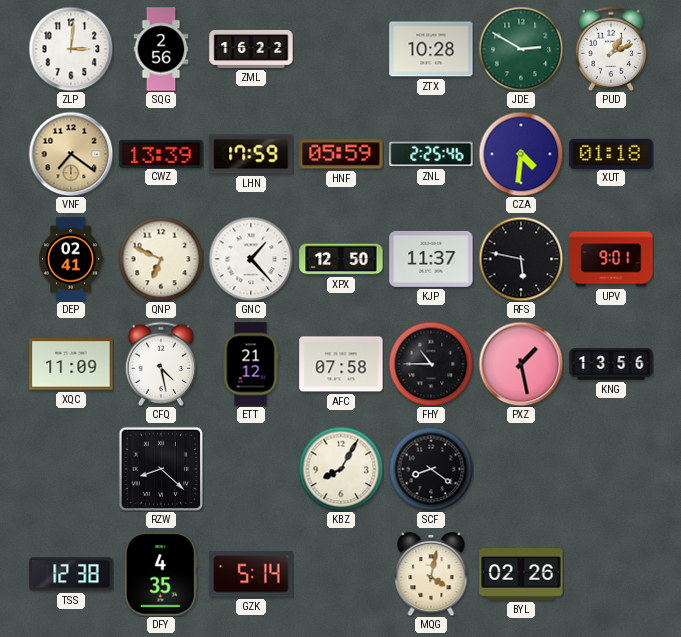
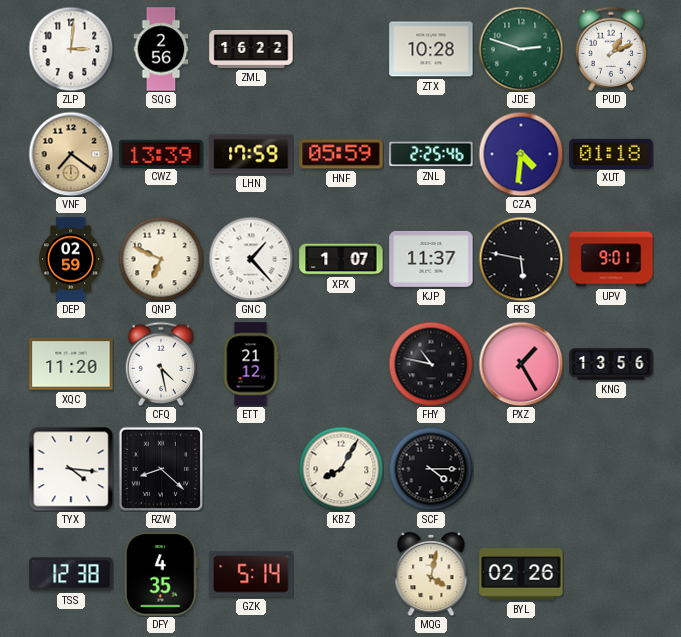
JDE: 2:50 -> 2:48 (521, 49)
DEP: 02:41 -> 02:59 (71, 259)
XPX: 12:50 -> 1:07 (341, 259)
XQC: 11:09 -> 11:20 (71, 364)
AFC: 07:58 -> none (341, 364)
FHY: 10:45 -> 10:47 (431, 364)
PXZ: 1:28 -> 1:25 (521, 364)
TYX: none -> 4:16 (71, 469)
SCF: 8:21 -> 4:15 (431, 469)
